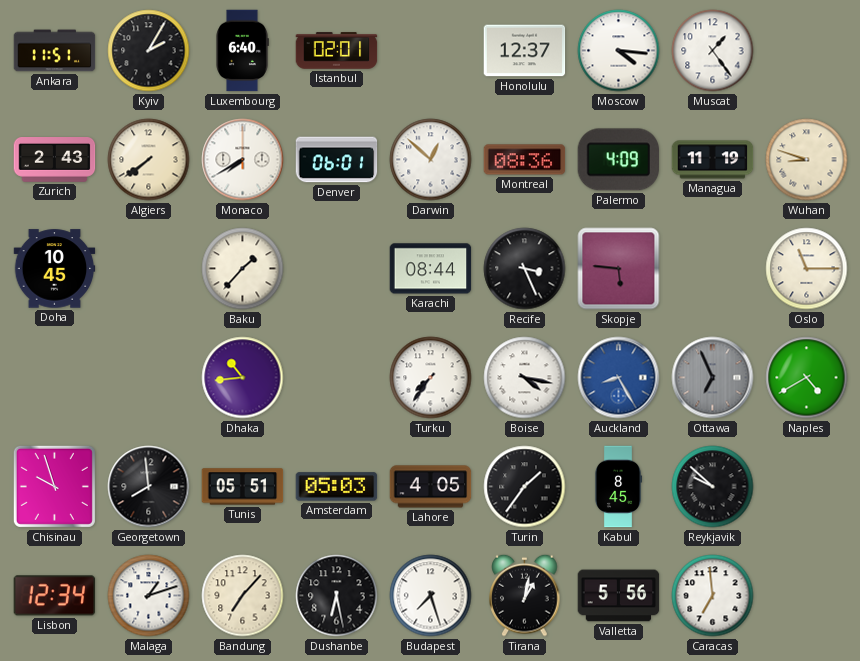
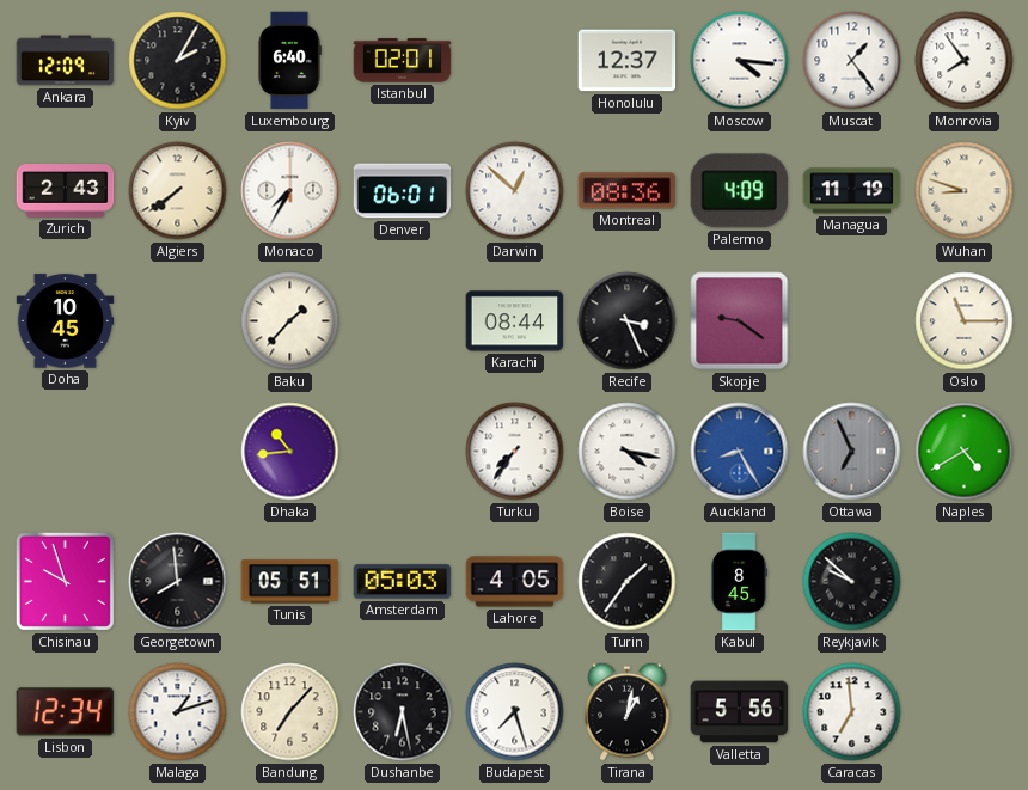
Ankara: 11:51 -> 12:09 (66, 61)
Monrovia: none -> 7:54 (965, 61)
Monaco: 7:40 -> 7:35 (290, 191)
Skopje: 5:46 -> 9:21 (740, 321)
